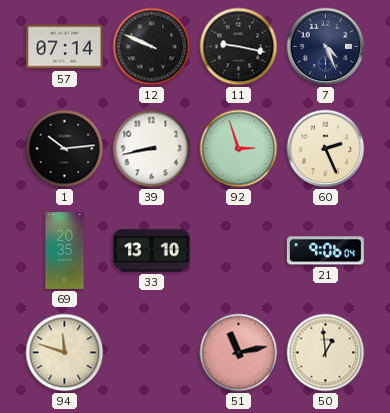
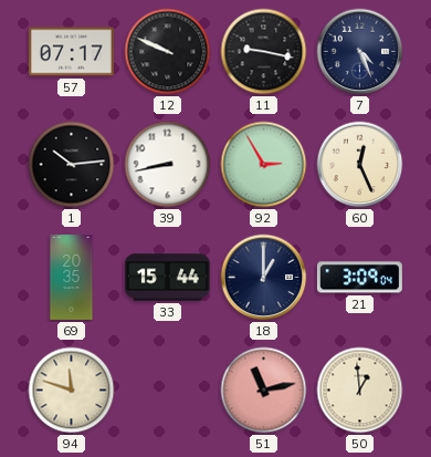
57: 07:14 -> 07:17 (71, 52)
92: 2:57 -> 2:55 (264, 165)
60: 2:26 -> 12:26 (360, 165)
33: 13:10 -> 15:44 (167, 278)
18: none -> 1:00 (264, 278)
21: 9:06 -> 3:09 (359, 278)
